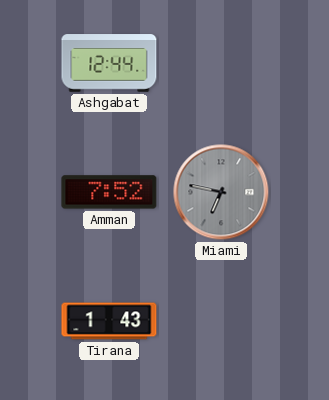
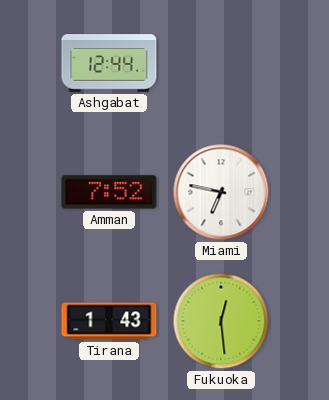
Miami dial: grey -> white (221, 192)
Fukuoka: none -> 12:29 (221, 321)
